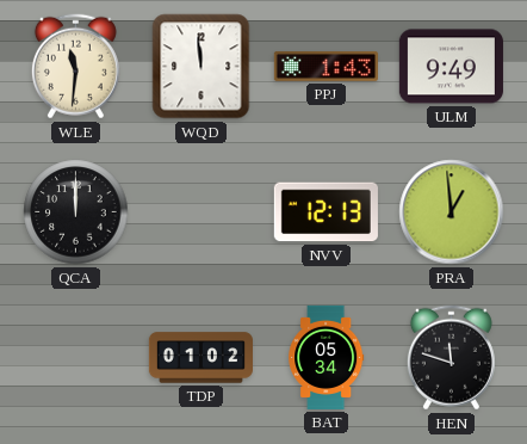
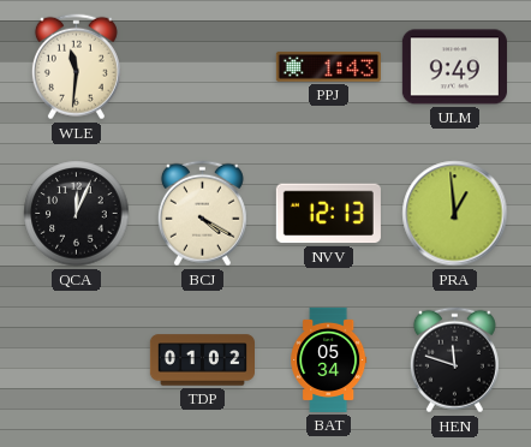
WQD: 11:59 -> none (201, 67)
QCA: 12:00 -> 12:04 (77, 214)
BCJ: none -> 4:20 (202, 214)
